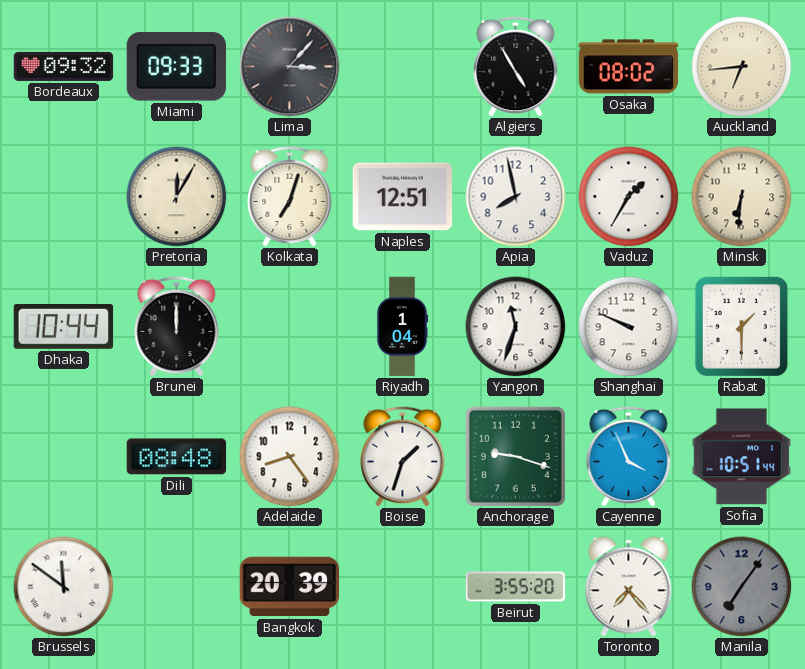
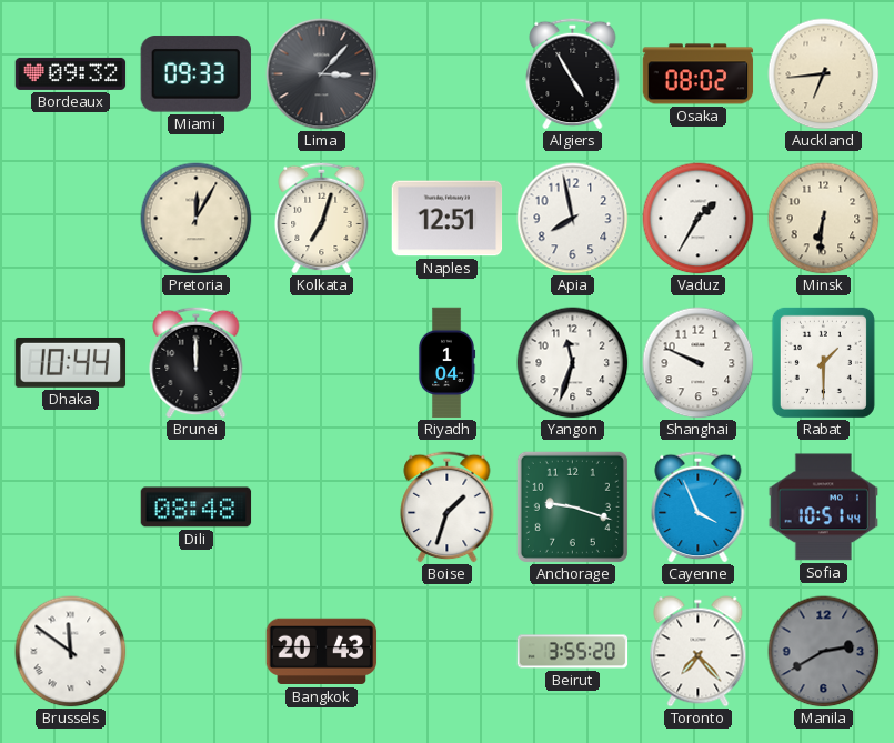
Adelaide: 8:24 -> none (290, 457)
Bangkok: 20:39 -> 20:43 (322, 652)
Manila: 7:06 -> 2:40 (824, 652)
